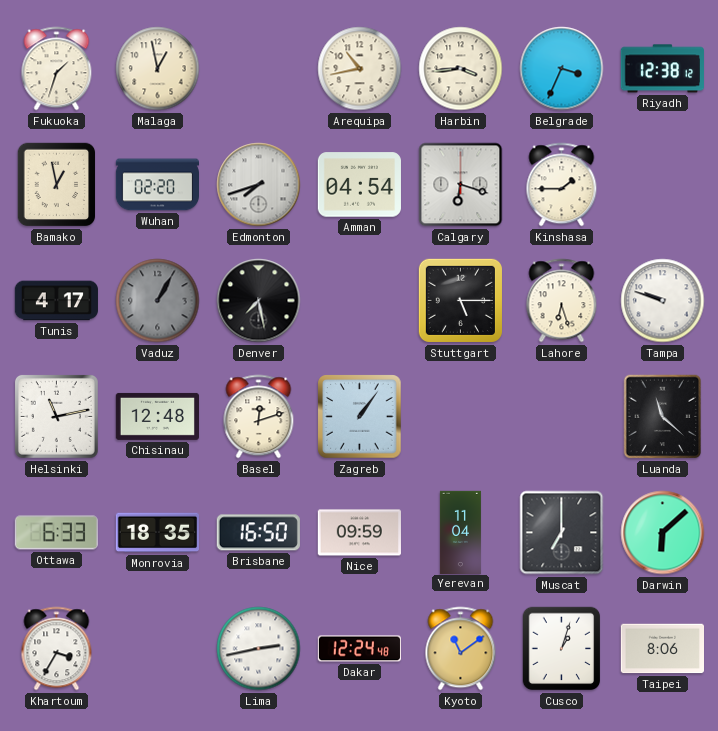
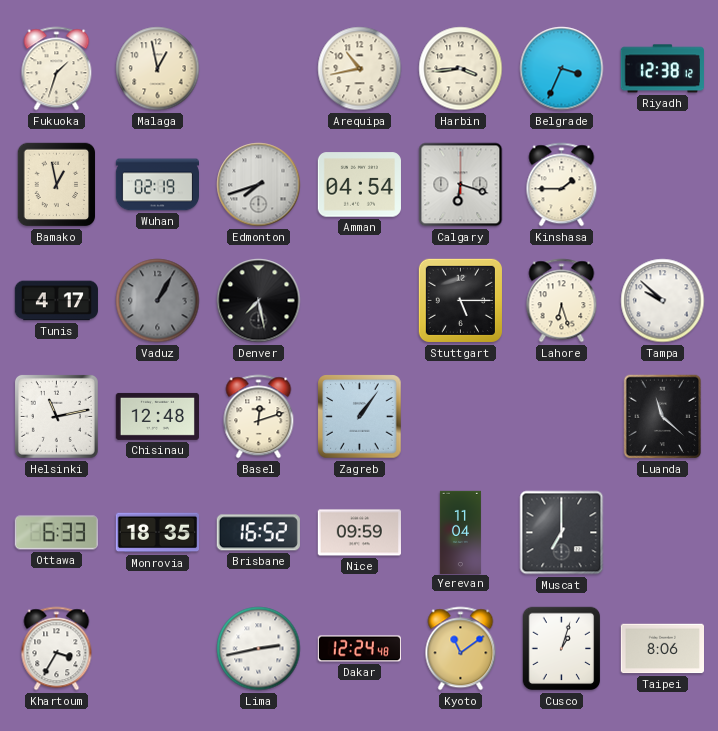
Wuhan: 02:20 -> 02:19 (157, 185)
Tampa: 9:48 -> 9:52 (663, 301)
Brisbane: 16:50 -> 16:52 (258, 533)
Darwin: 6:08 -> none (663, 533)
